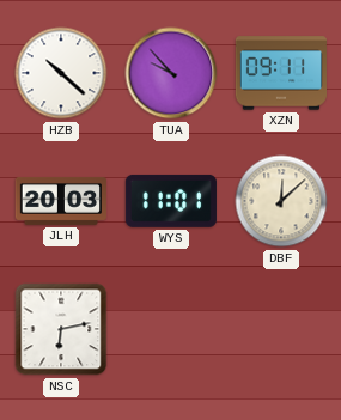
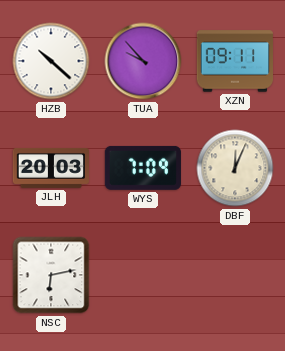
WYS: 11:01 -> 7:09 (143, 168)
DBF: 12:08 -> 12:04 (235, 168)
